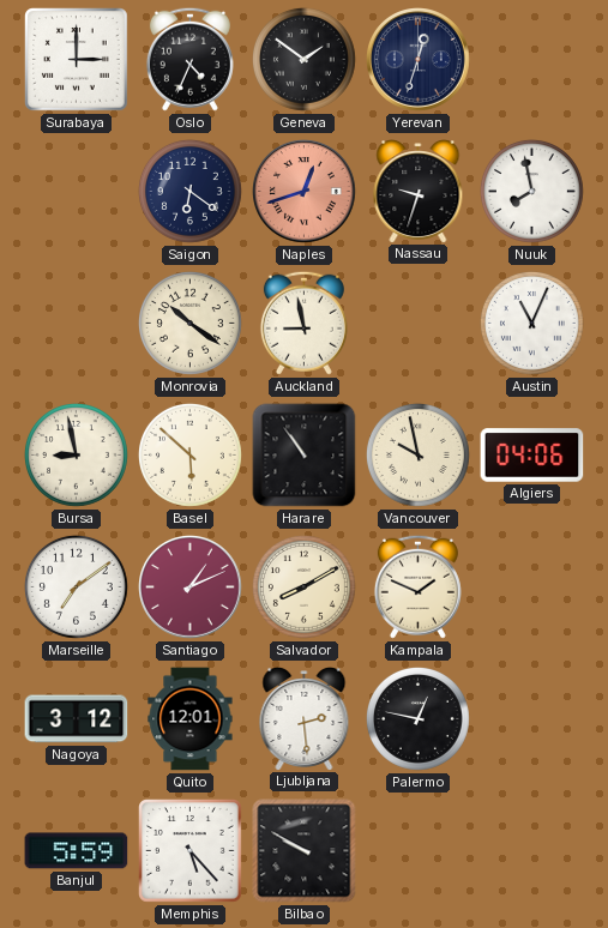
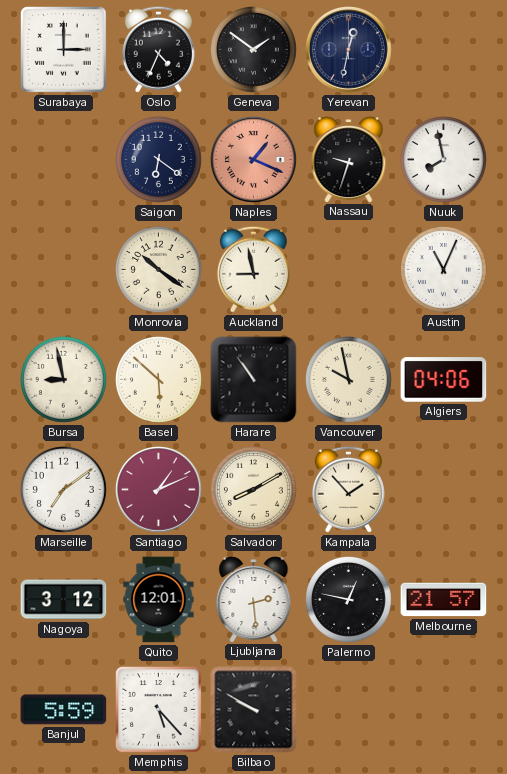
Yerevan: 12:33 -> 12:32 (349, 50)
Naples: 12:42 -> 1:19 (254, 160)
Kampala: 1:49 -> 1:53 (348, 489)
Melbourne: none -> 21:57 (444, 600)
